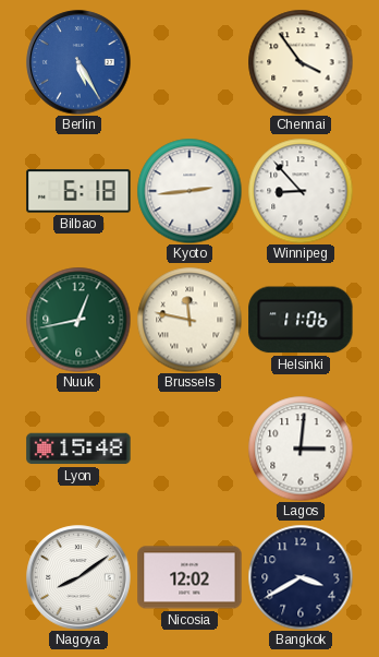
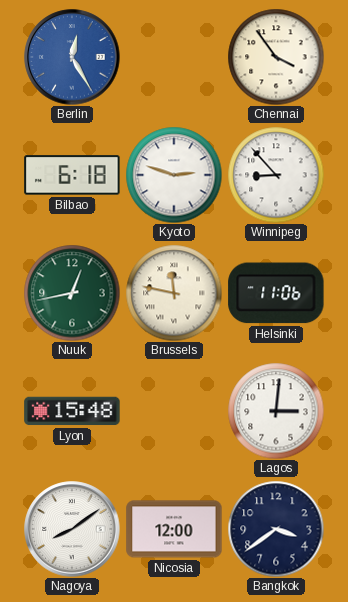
Berlin: 5:25 -> 12:25 (72, 57)
Kyoto: 2:44 -> 2:48 (174, 175)
Nicosia: 12:02 -> 12:00 (174, 529)
Bangkok: 3:40 -> 3:39 (276, 529)
